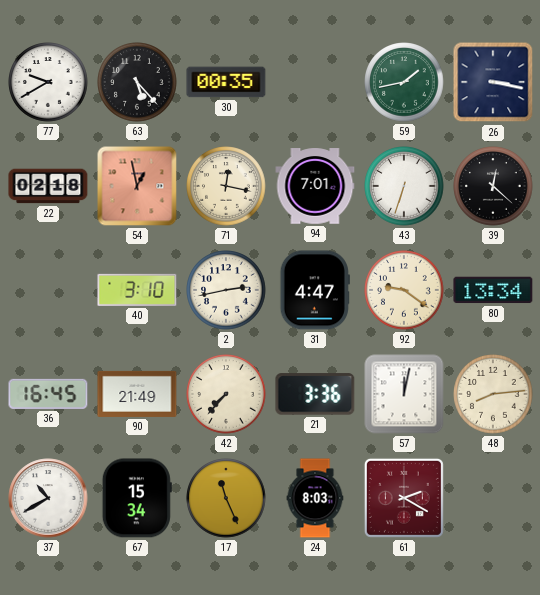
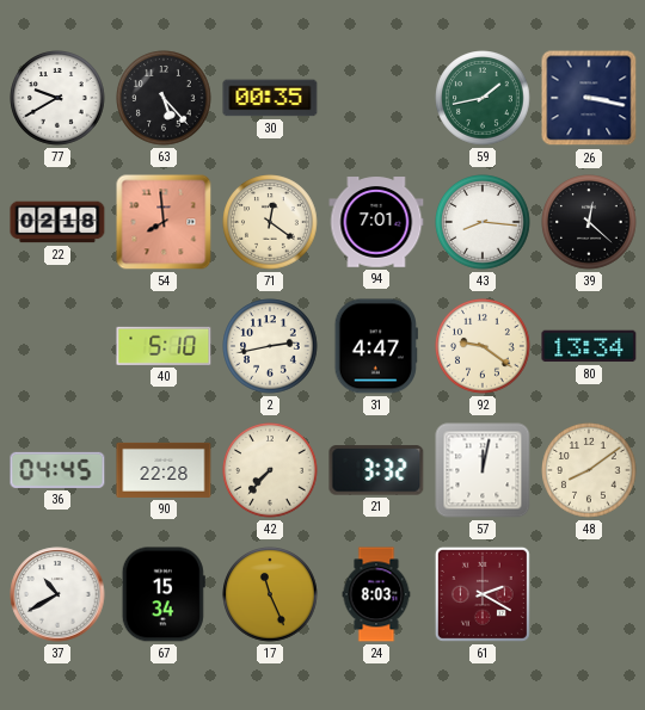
54: 12:58 -> 7:59 (164, 222)
71: 12:17 -> 12:21 (270, 222)
43: 6:33 -> 8:16 (483, 222)
40: 3:10 -> 5:10 (164, 346)
36: 16:45 -> 04:45 (57, 470)
90: 21:49 -> 22:28 (164, 470)
21: 3:36 -> 3:32 (376, 470)
48: 8:14 -> 8:09 (589, 470)
